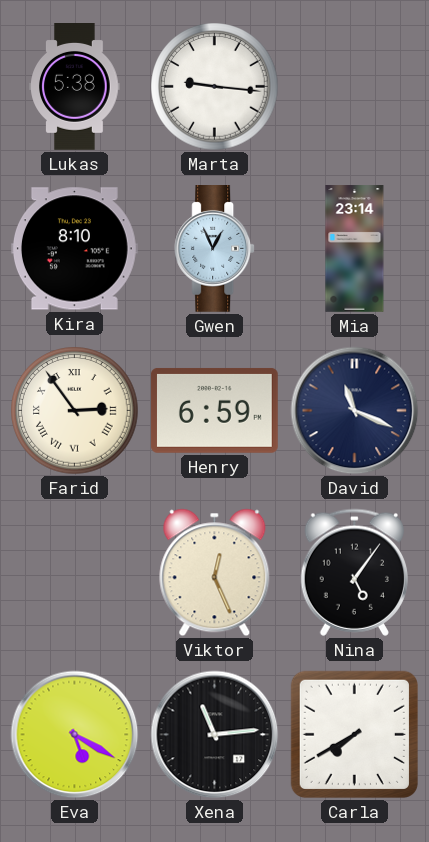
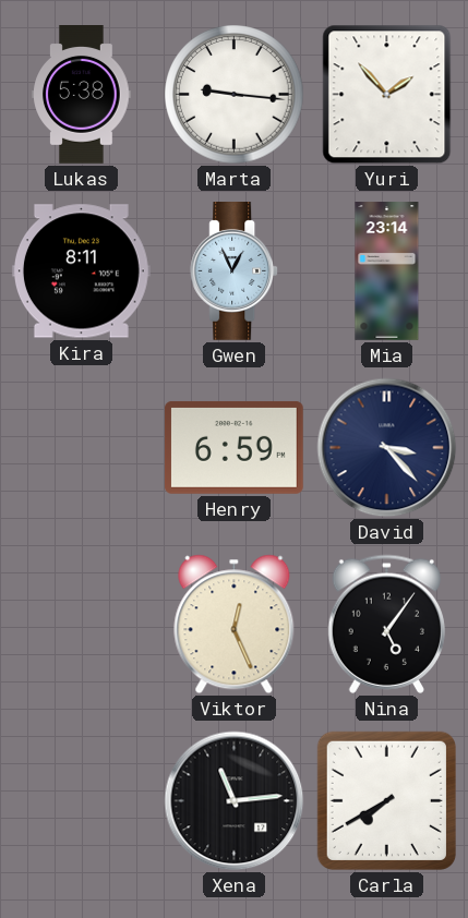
Yuri: none -> 1:53 (387, 95)
Kira: 8:10 -> 8:11 (81, 271)
Farid: 2:54 -> none (75, 411)
David: 11:19 -> 3:23 (387, 448)
Eva: 5:20 -> none (75, 735)
